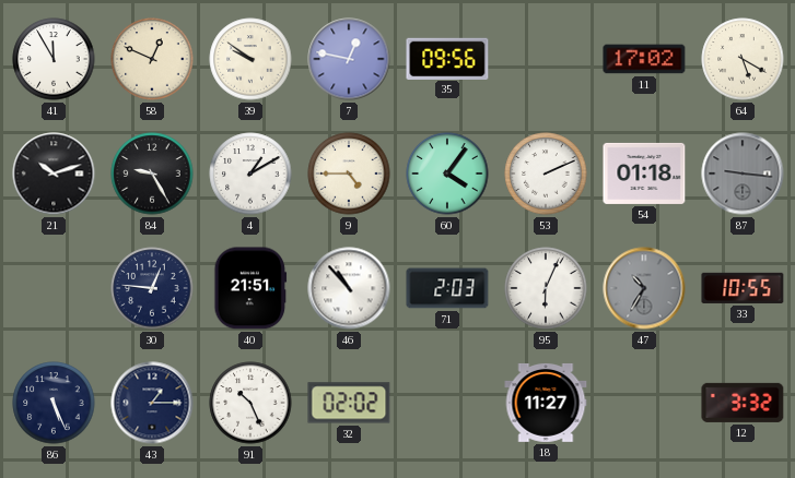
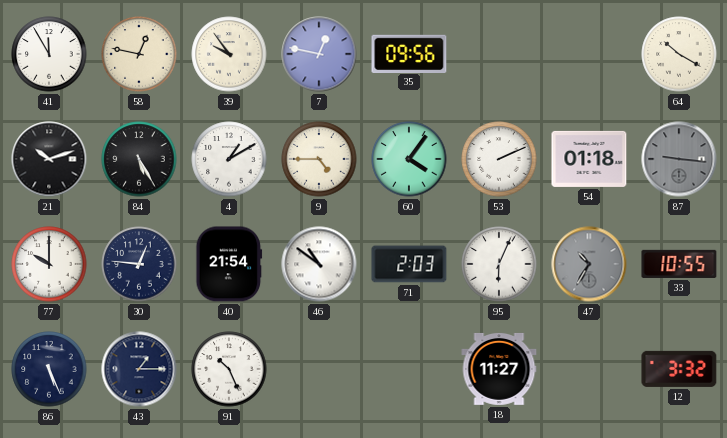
58: 12:49 -> 12:47 (139, 54)
39: 9:51 -> 9:54 (229, 54)
11: 17:02 -> none (644, 59)
64: 5:20 -> 10:20 (679, 54)
84: 9:25 -> 5:25 (139, 159)
77: none -> 10:00 (49, 264)
40: 21:51 -> 21:54 (229, 264)
46: 10:53 -> 10:51 (319, 264)
32: 02:02 -> none (349, 403)
